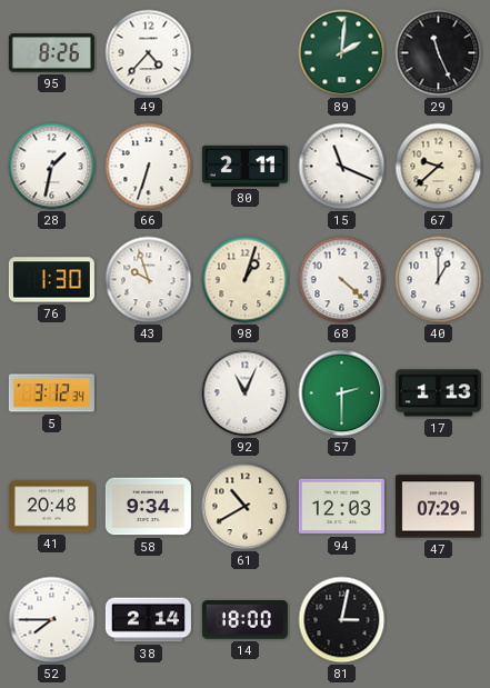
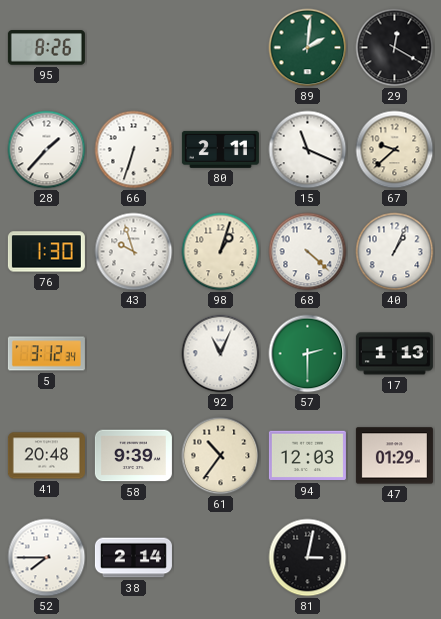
49: 4:37 -> none (149, 53)
29: 11:26 -> 12:20 (395, 48)
28: 1:32 -> 1:37 (47, 150)
40: 1:00 -> 1:04 (395, 252)
58: 9:34 -> 9:39 (133, 456)
61: 10:40 -> 10:36 (221, 456)
47: 07:29 -> 01:29 (394, 456)
14: 18:00 -> none (244, 620)
